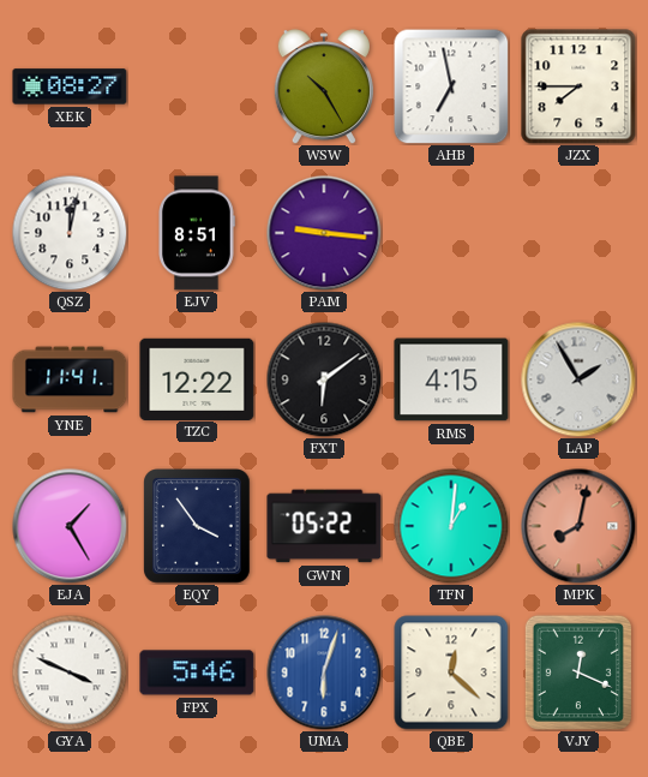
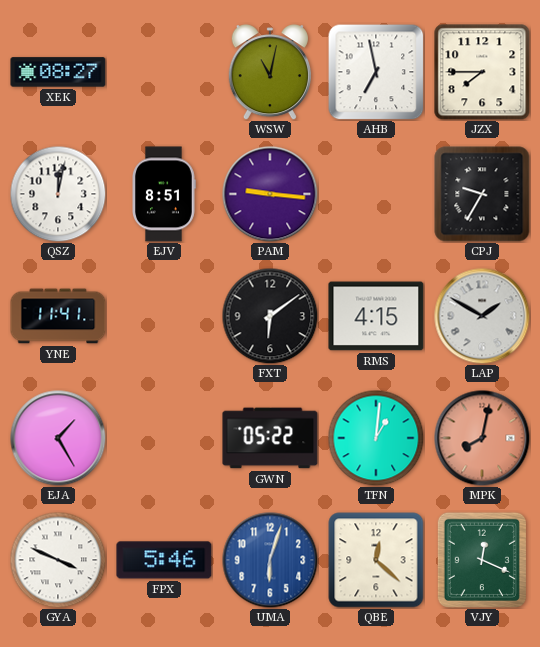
WSW: 10:25 -> 11:02 (270, 72)
CPJ: none -> 9:35 (482, 194)
TZC: 12:22 -> none (197, 378)
LAP: 1:55 -> 1:50 (482, 316)
EQY: 3:54 -> none (197, 526)
